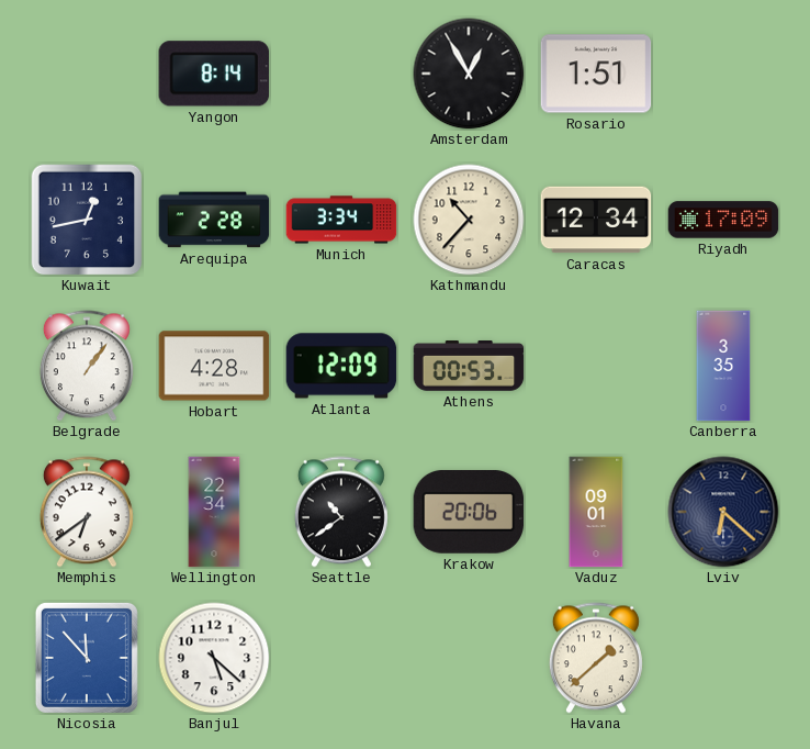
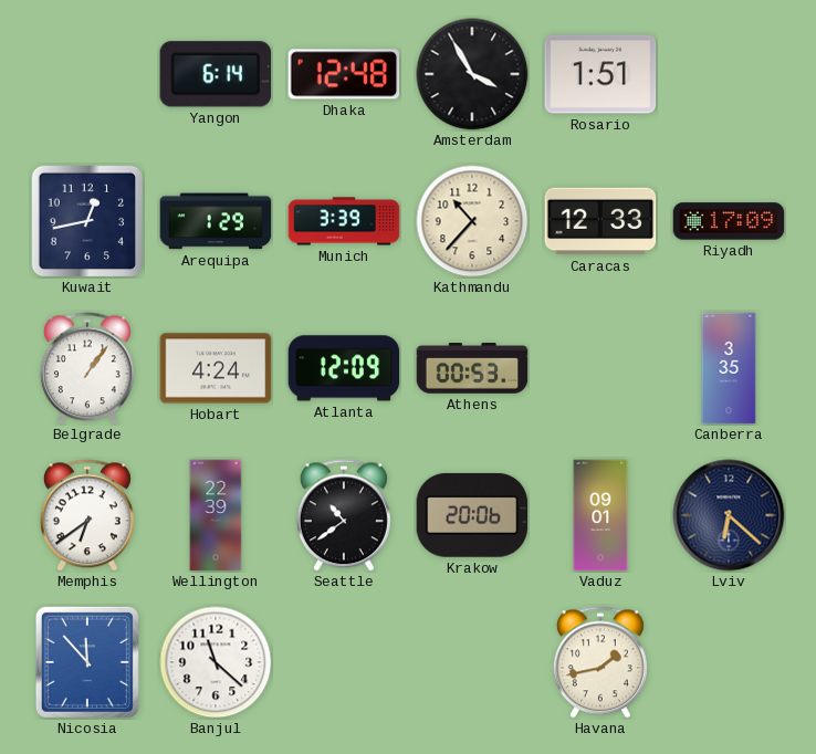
Yangon: 8:14 -> 6:14 (215, 74)
Dhaka: none -> 12:48 (344, 74)
Amsterdam: 12:55 -> 3:55 (472, 74)
Arequipa: 2:28 -> 1:29 (216, 221)
Munich: 3:34 -> 3:39 (344, 221)
Caracas: 12:34 -> 12:33 (600, 221)
Hobart: 4:28 -> 4:24 (216, 368)
Wellington: 22:34 -> 22:39 (216, 515)
Banjul: 5:22 -> 11:22 (216, 662)
Havana: 1:38 -> 1:43 (600, 662)
